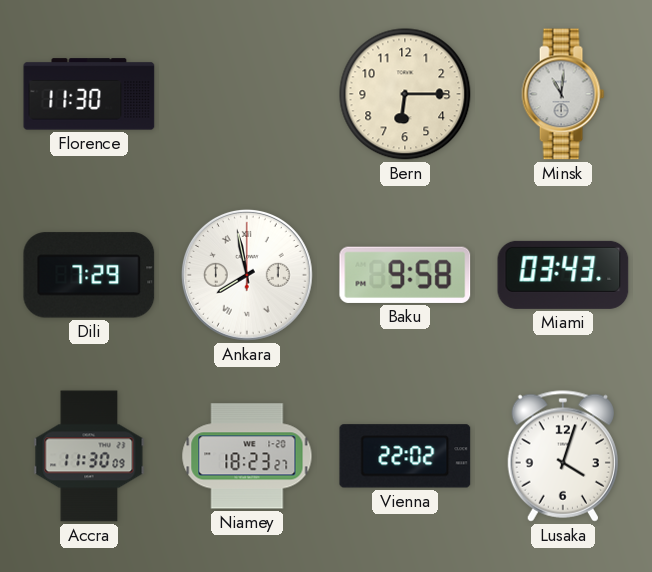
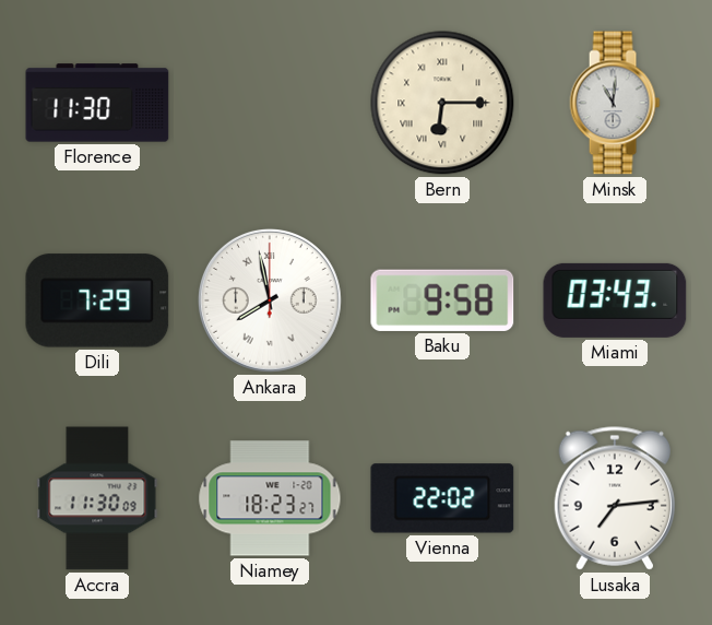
Bern numerals: Arabic -> Roman (442, 103)
Lusaka: 4:03 -> 7:14 (614, 498)
